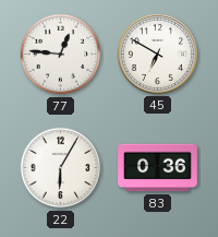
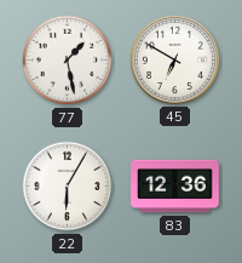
77: 12:46 -> 1:28 (68, 61)
83: 0:36 -> 12:36 (175, 187)
